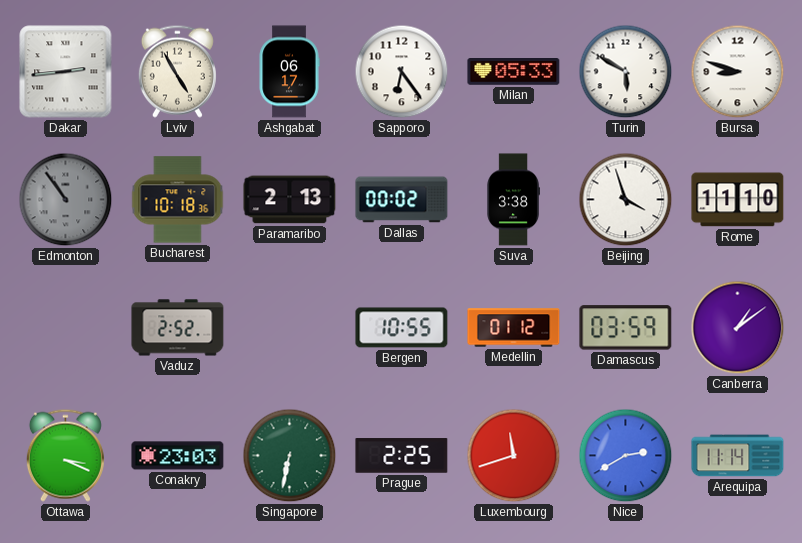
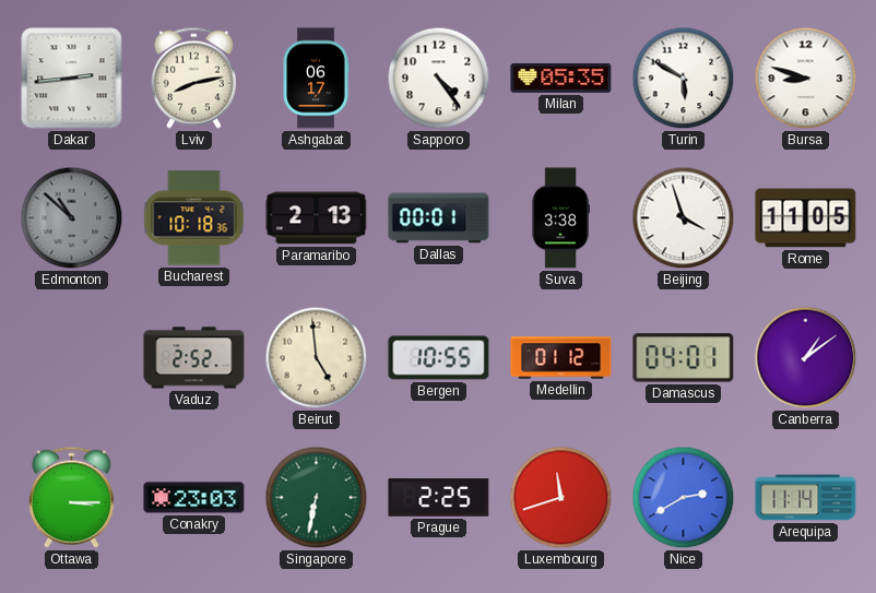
Lviv: 4:55 -> 8:13 (193, 78)
Sapporo: 6:24 -> 4:24 (439, 79)
Milan: 05:33 -> 05:35 (561, 79)
Edmonton: 10:54 -> 10:52 (72, 218)
Dallas: 00:02 -> 00:01 (439, 218)
Rome: 11:10 -> 11:05 (806, 218)
Beirut: none -> 4:59 (317, 358)
Damascus: 03:59 -> 04:01 (684, 358)
Ottawa: 3:19 -> 3:15 (71, 497)
